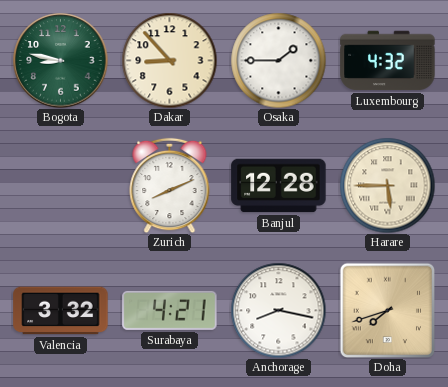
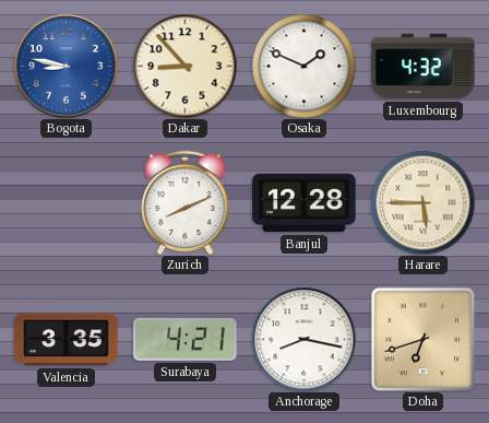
Bogota dial: green -> blue (67, 67)
Osaka: 1:45 -> 1:49 (303, 66)
Valencia: 3:32 -> 3:35 (67, 340)
Doha: 7:42 -> 6:42 (422, 339)
